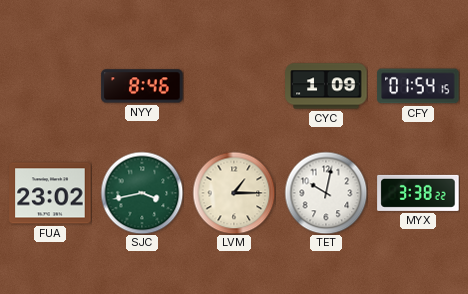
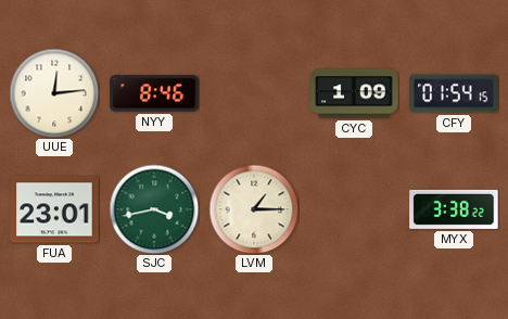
UUE: none -> 12:14 (54, 93)
FUA: 23:02 -> 23:01 (54, 209)
TET: 10:02 -> none (326, 193)
